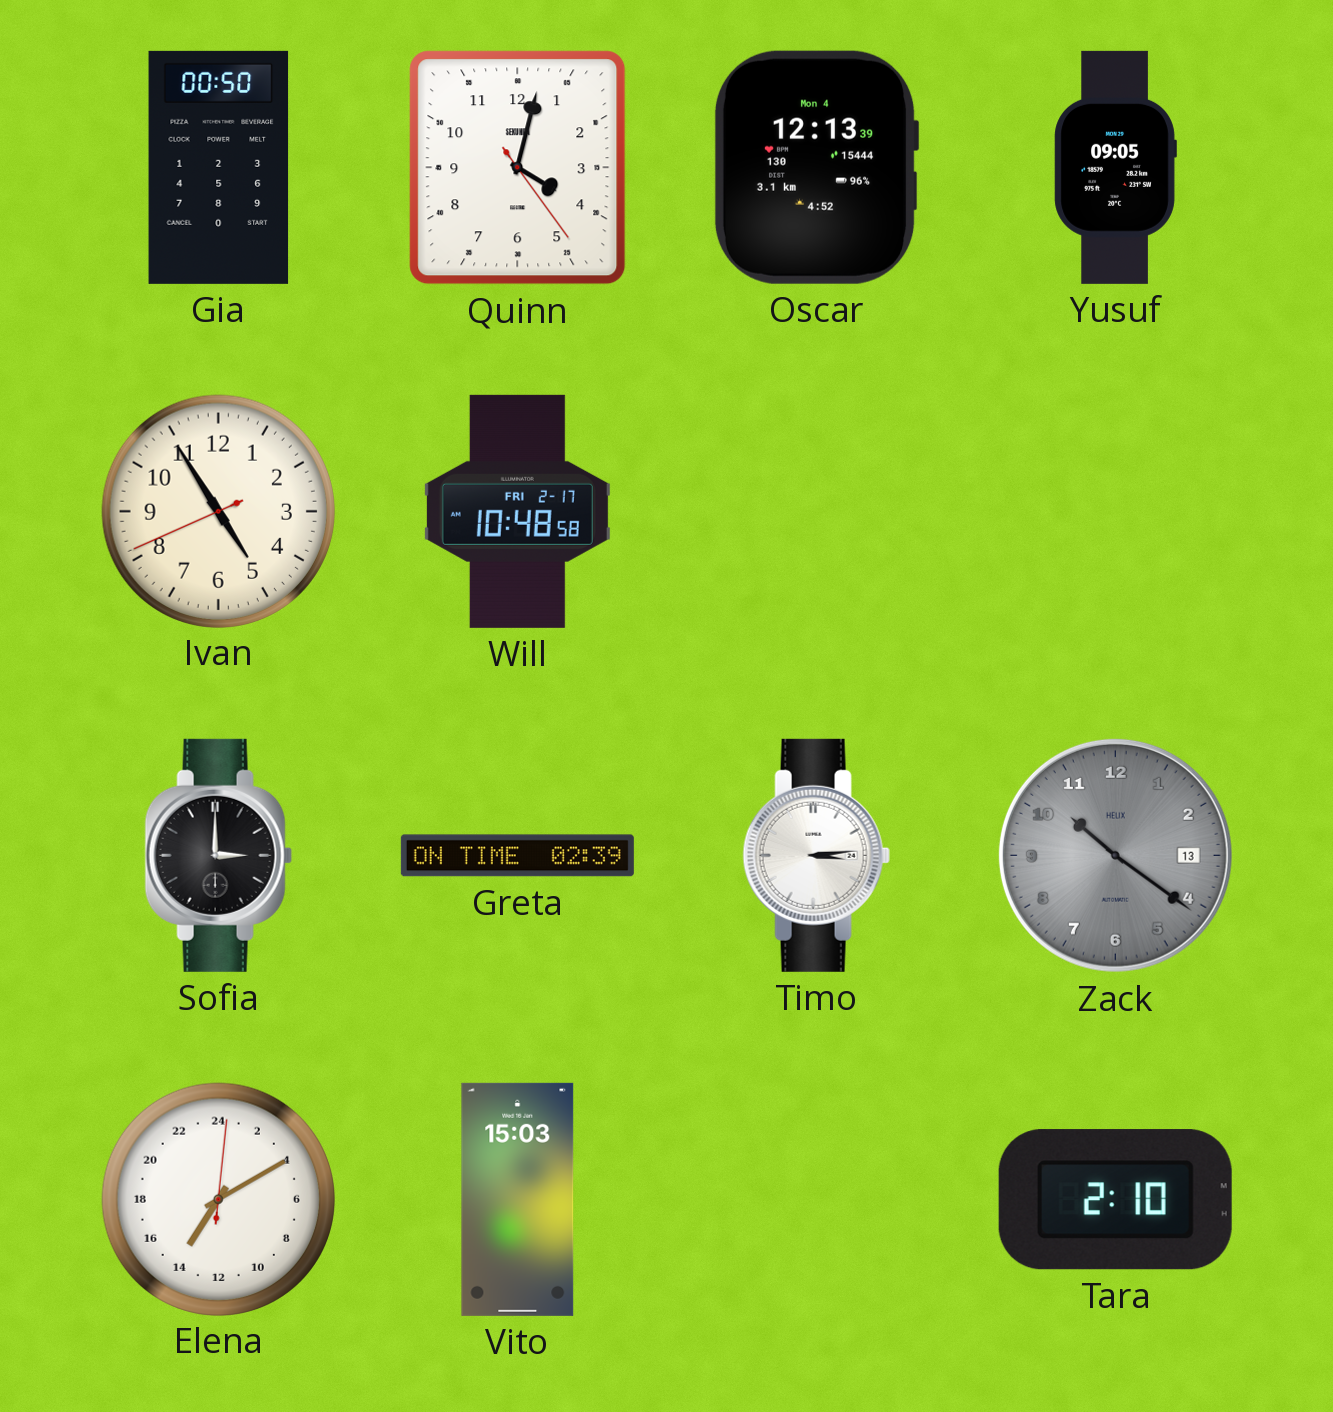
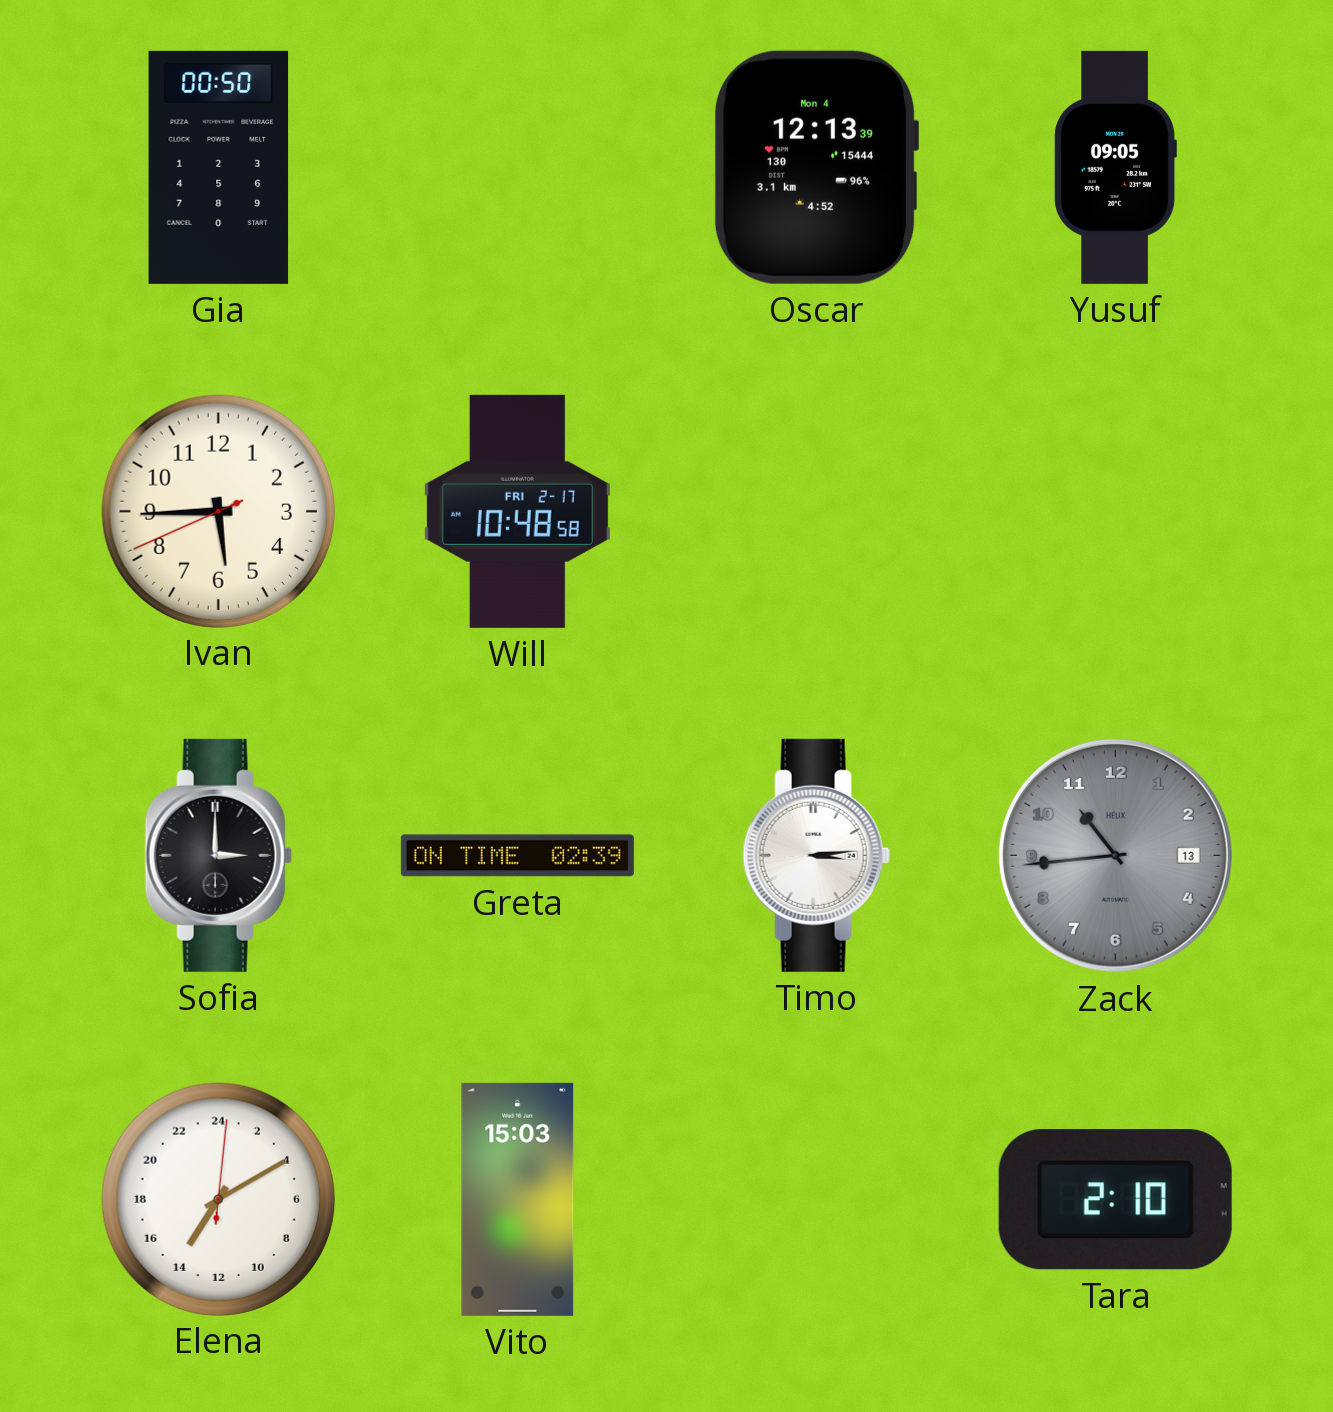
Quinn: 4:02 -> none (518, 168)
Ivan: 4:54 -> 5:44 (218, 511)
Zack: 10:21 -> 10:44 (1115, 855)
